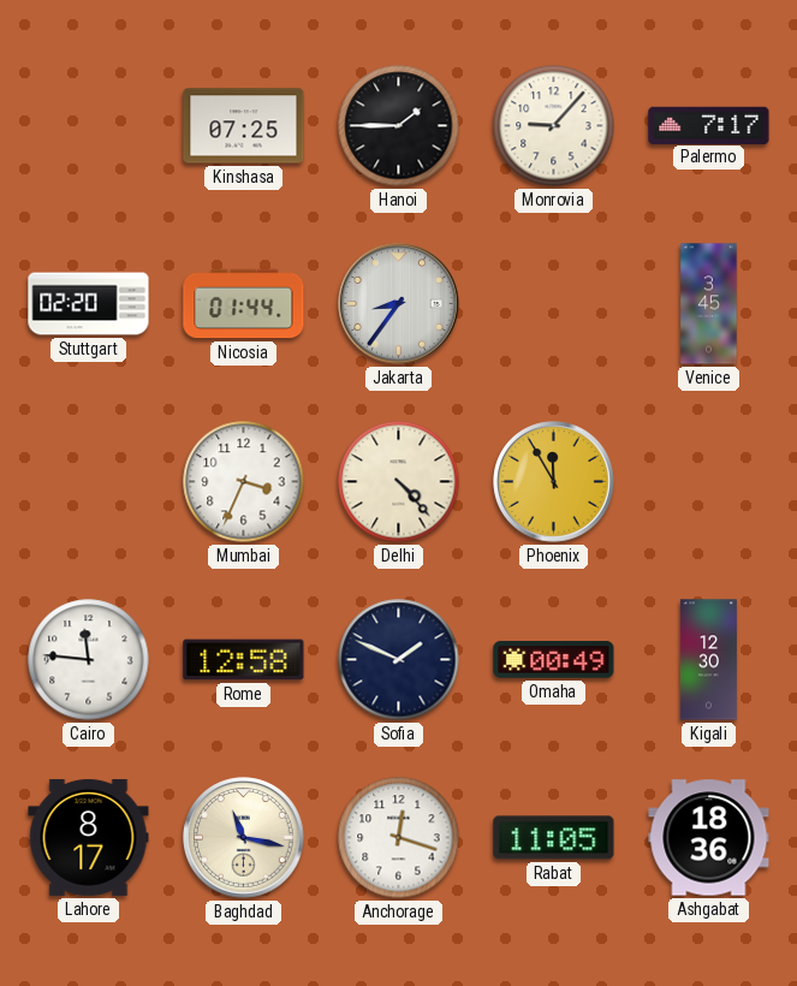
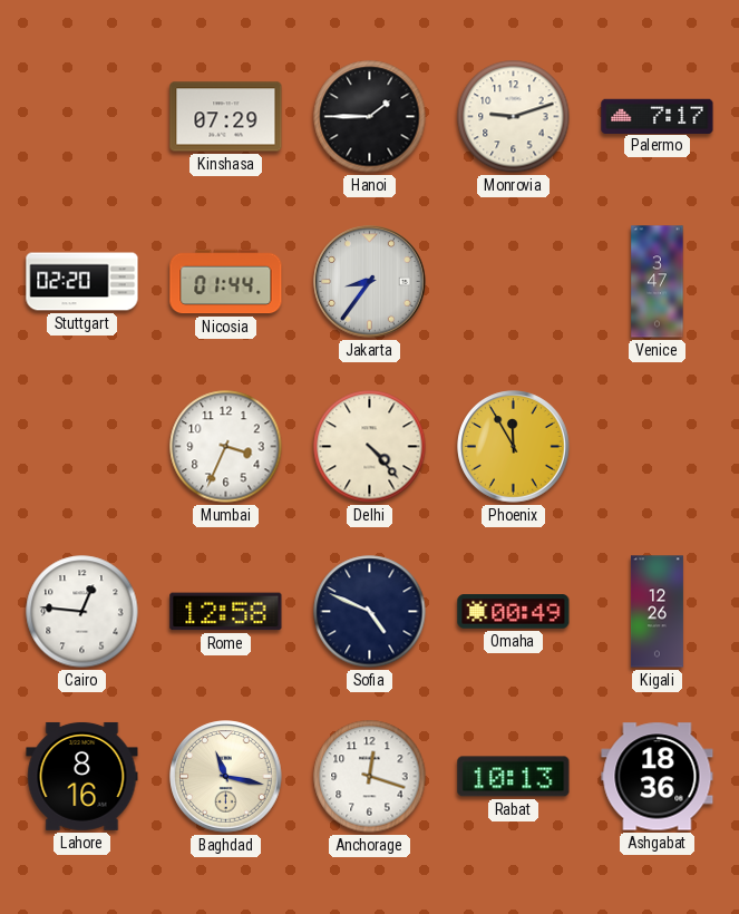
Kinshasa: 07:25 -> 07:29 (226, 117)
Monrovia: 9:07 -> 9:12 (514, 117)
Venice: 3:45 -> 3:47 (658, 282)
Cairo: 11:46 -> 12:46 (82, 612)
Sofia: 1:49 -> 4:49 (370, 612)
Kigali: 12:30 -> 12:26 (657, 612)
Lahore: 8:17 -> 8:16 (82, 776)
Rabat: 11:05 -> 10:13 (514, 777)
